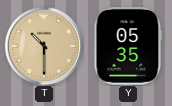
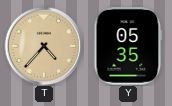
T: 10:30 -> 4:37 (44, 46)
